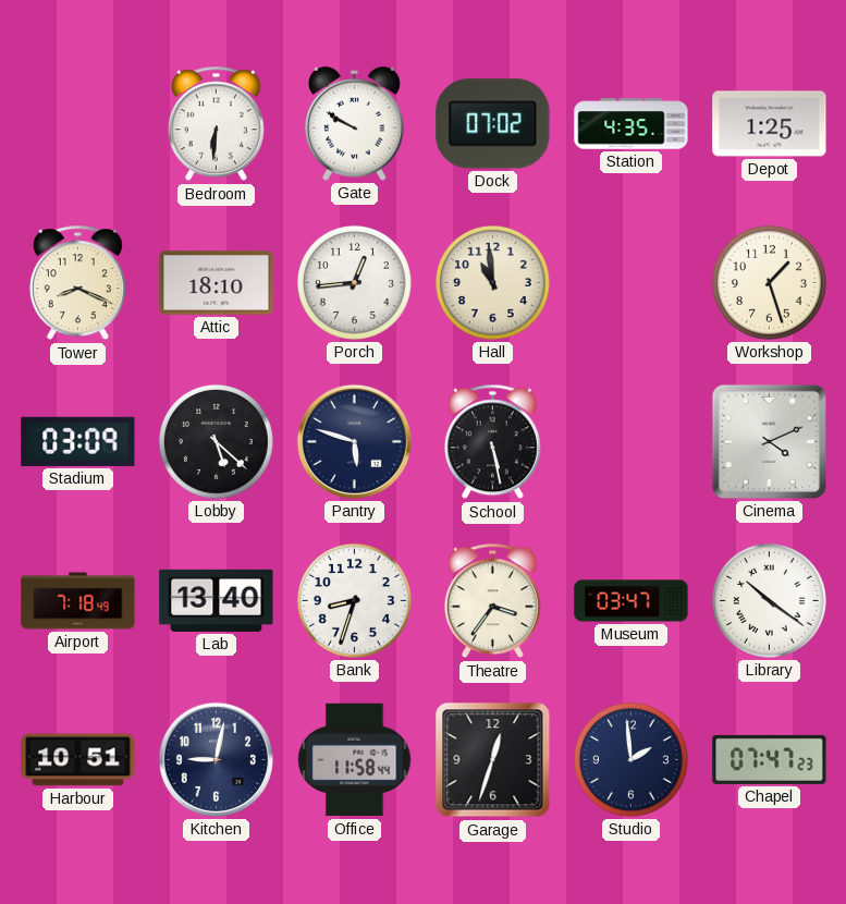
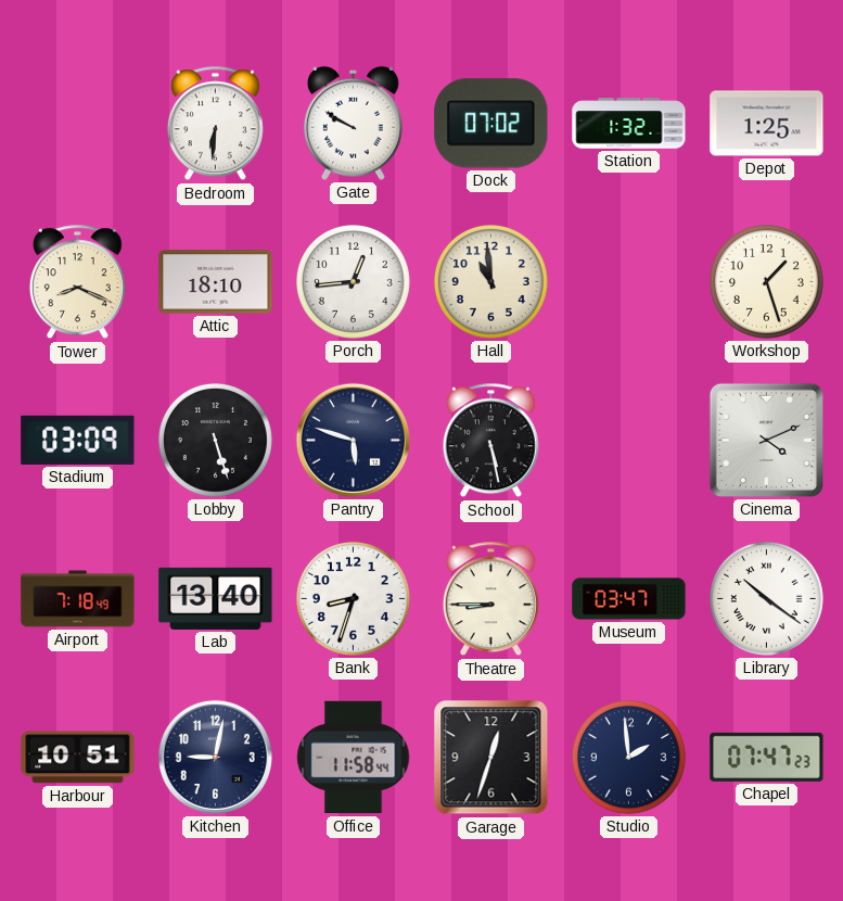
Station: 4:35 -> 1:32 (629, 124)
Lobby: 5:22 -> 5:27 (215, 441)
Theatre: 3:36 -> 8:45 (490, 599)
